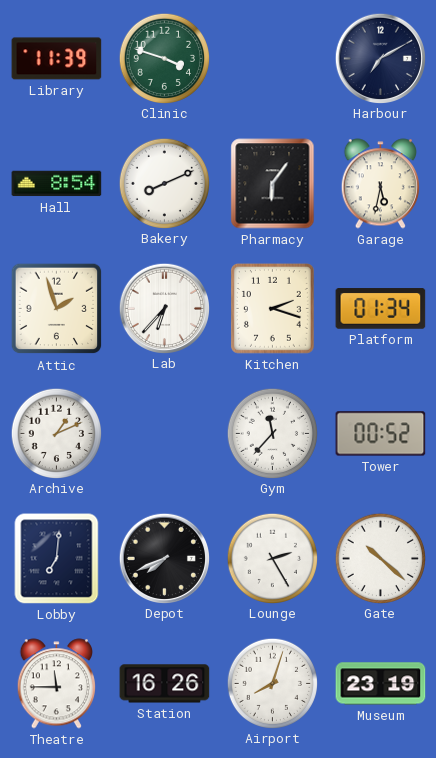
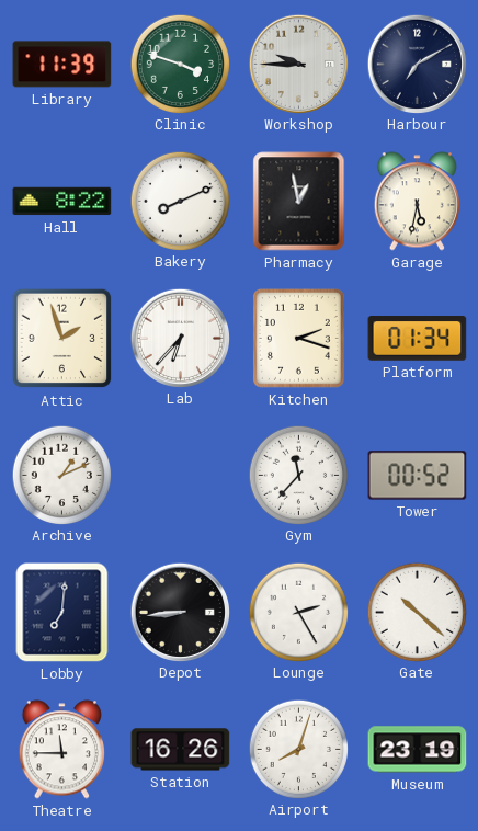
Workshop: none -> 9:45 (298, 64)
Hall: 8:54 -> 8:22 (62, 202)
Pharmacy: 6:06 -> 12:58 (299, 202)
Depot: 7:41 -> 8:44 (180, 612)
